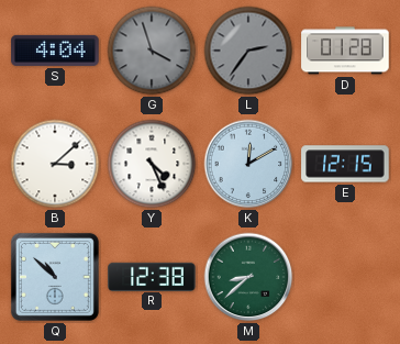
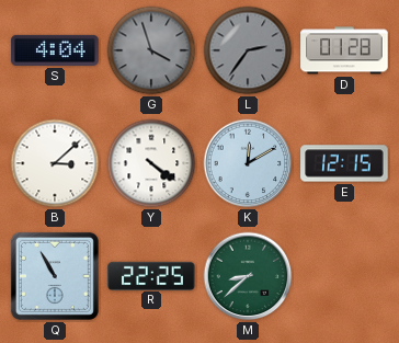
Y: 4:26 -> 4:21 (151, 163)
Q: 10:52 -> 10:55 (55, 276)
R: 12:38 -> 22:25 (151, 275)
